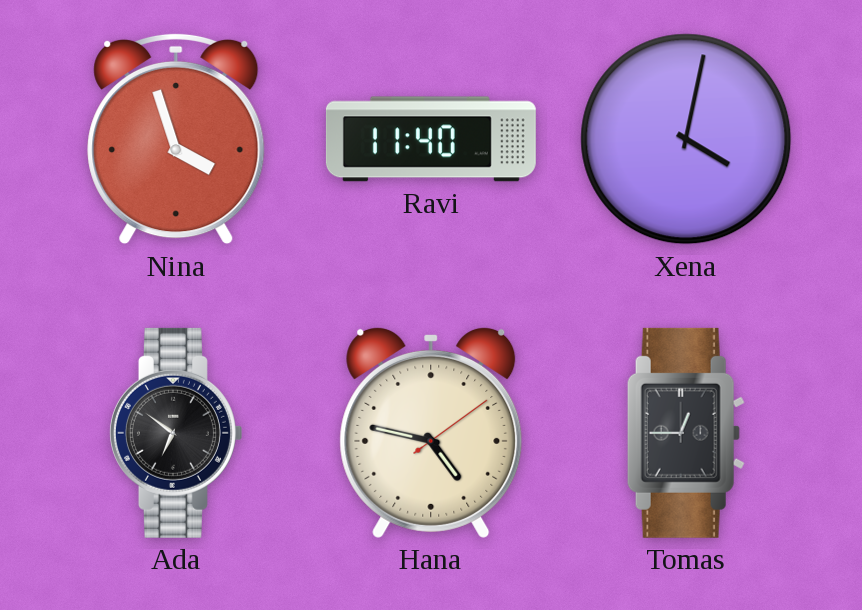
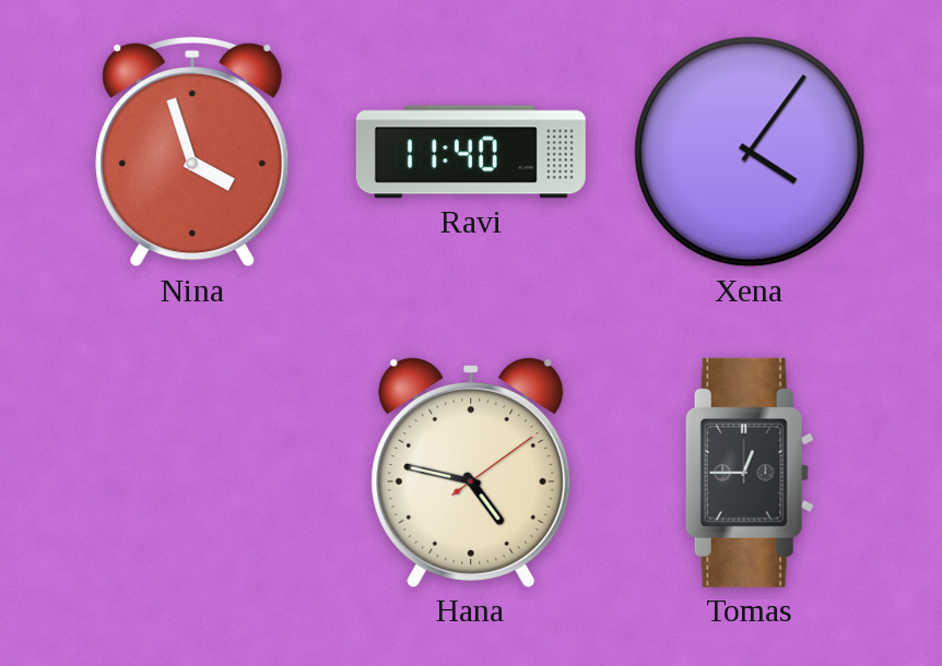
Xena: 4:02 -> 4:06 (750, 152)
Ada: 6:51 -> none (175, 433)
